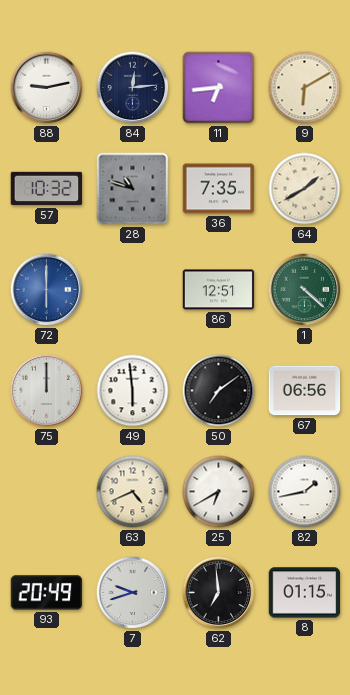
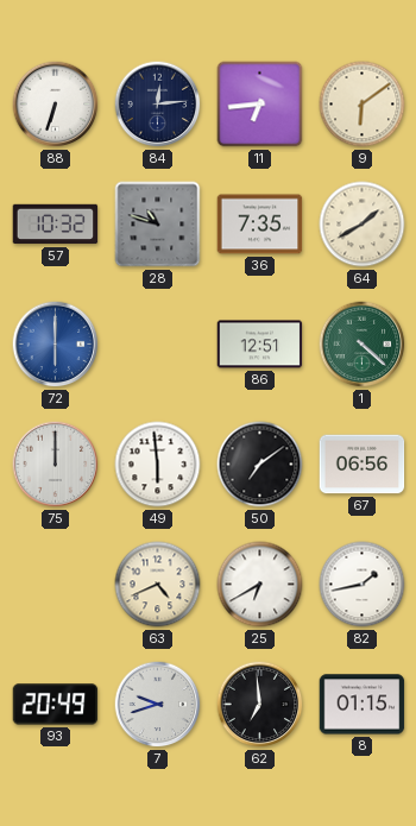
88: 9:13 -> 6:33 (56, 105)
9: 6:10 -> 6:09 (363, 105)
